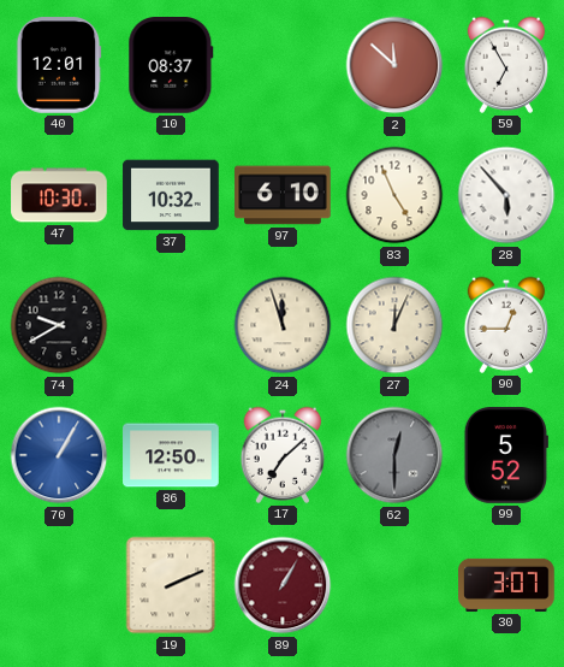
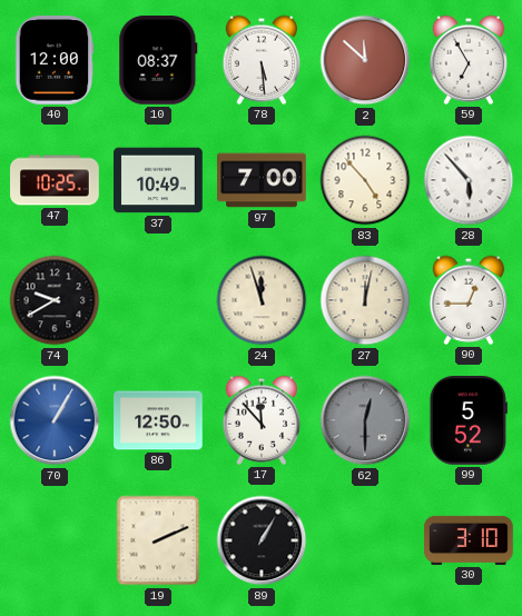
40: 12:01 -> 12:00 (55, 60)
78: none -> 5:29 (262, 60)
47: 10:30 -> 10:25 (55, 180)
37: 10:32 -> 10:49 (158, 180)
97: 6:10 -> 7:00 (262, 180)
83: 4:56 -> 4:53 (365, 180)
27: 12:04 -> 12:02 (365, 300)
17: 7:08 -> 11:53 (262, 420)
89 dial: burgundy -> black (262, 540)
30: 3:07 -> 3:10 (469, 540)
